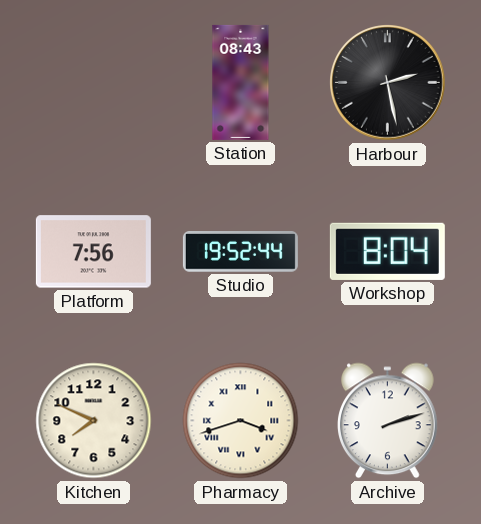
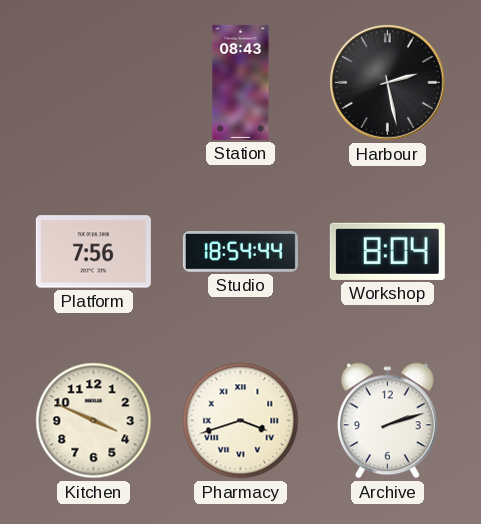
Studio: 19:52 -> 18:54 (240, 252)
Kitchen: 7:49 -> 3:49 (94, 421)
